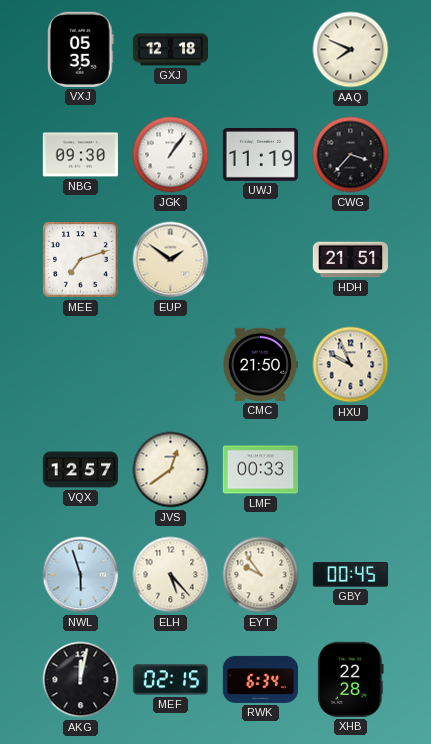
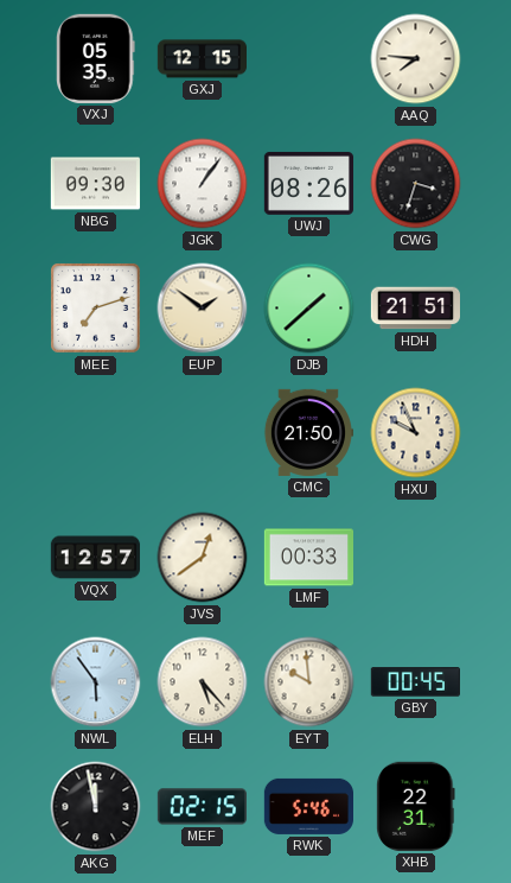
GXJ: 12:18 -> 12:15 (202, 59)
AAQ: 7:49 -> 7:46 (416, 59)
UWJ: 11:19 -> 08:26 (308, 183)
CWG: 3:37 -> 3:33 (416, 184)
DJB: none -> 1:38 (309, 309)
NWL: 5:57 -> 5:54 (96, 682)
EYT: 9:54 -> 9:59 (309, 682)
AKG: 12:02 -> 11:58 (96, 807)
RWK: 6:34 -> 5:46 (308, 806)
XHB: 22:28 -> 22:31 (416, 806)
